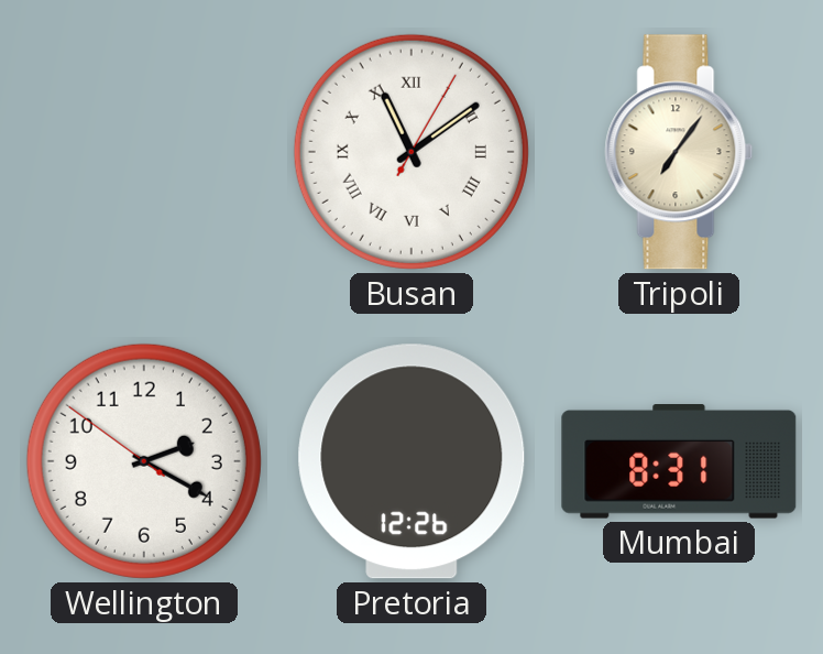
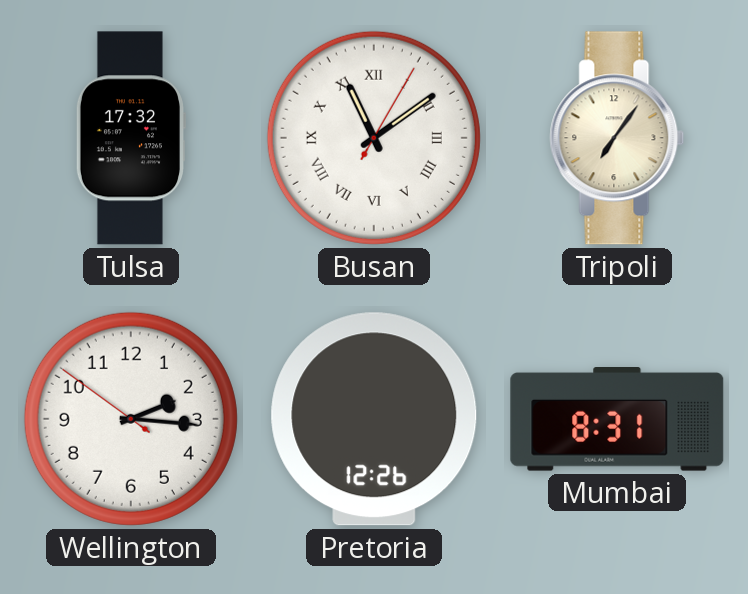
Tulsa: none -> 17:32 (130, 138)
Wellington: 2:19 -> 2:15 (131, 419)
